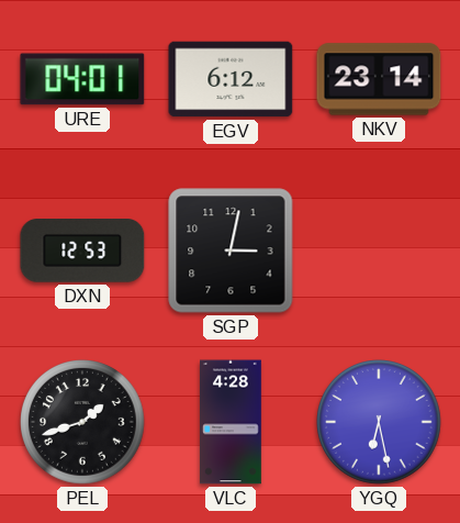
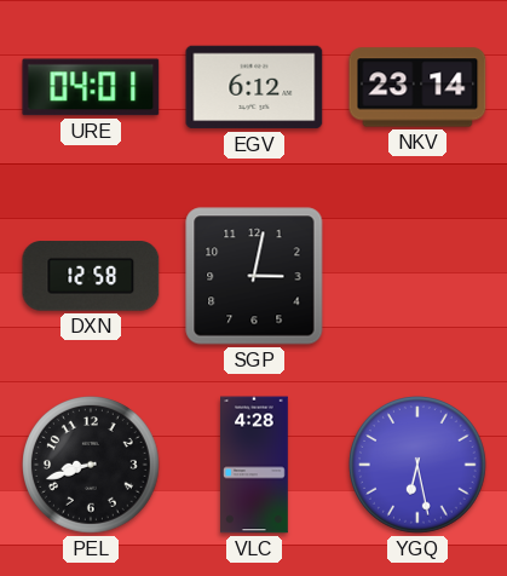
DXN: 12:53 -> 12:58 (91, 276)
PEL: 1:42 -> 8:42 (91, 465)
